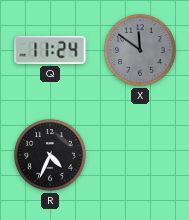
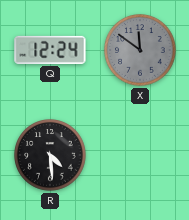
Q: 11:24 -> 12:24 (50, 50)
R: 4:34 -> 4:29 (50, 155)
